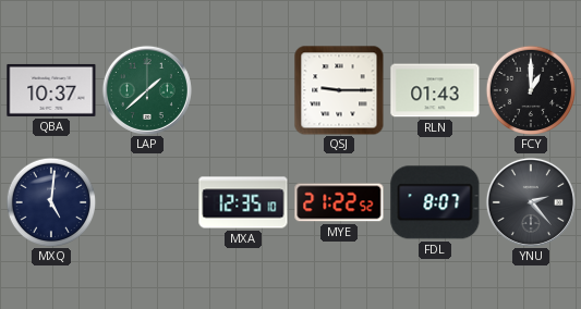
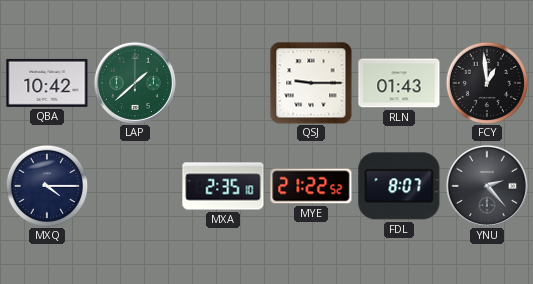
QBA: 10:37 -> 10:42 (47, 83)
FCY: 1:00 -> 12:59 (487, 83)
MXQ: 5:01 -> 4:15 (47, 186)
MXA: 12:35 -> 2:35 (223, 186)
